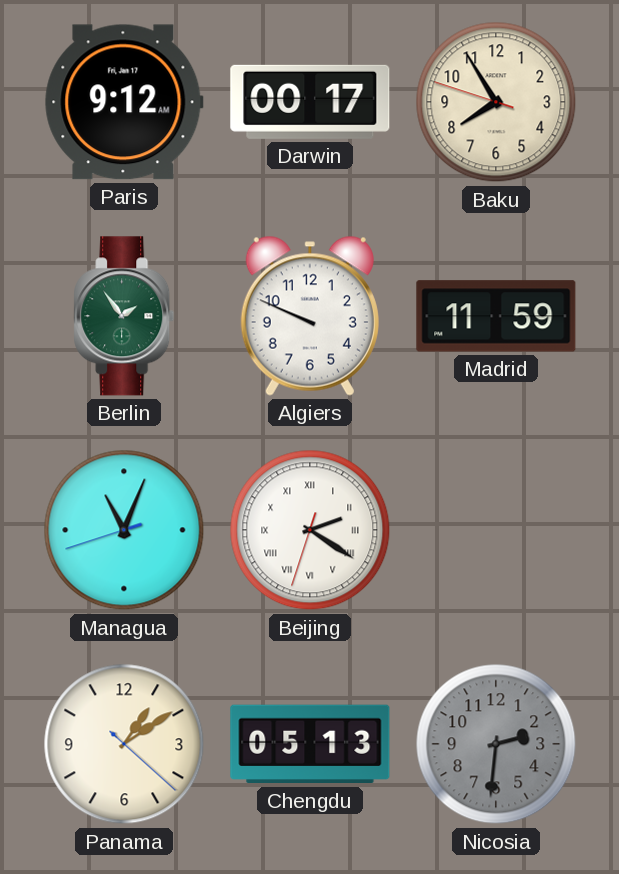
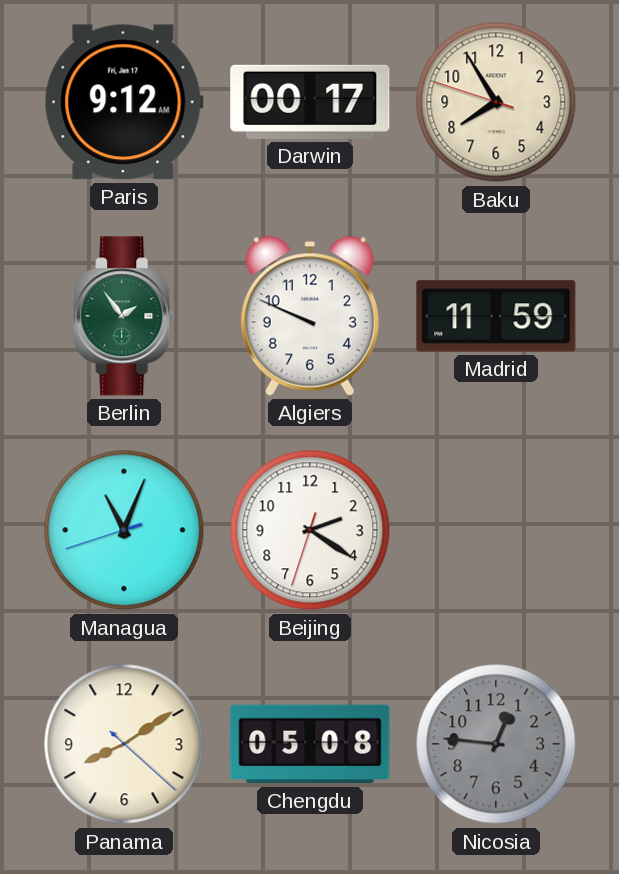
Beijing numerals: Roman -> Arabic (310, 530)
Panama: 1:09 -> 8:09 (124, 744)
Chengdu: 05:13 -> 05:08 (310, 744)
Nicosia: 2:31 -> 12:46 (496, 744)
